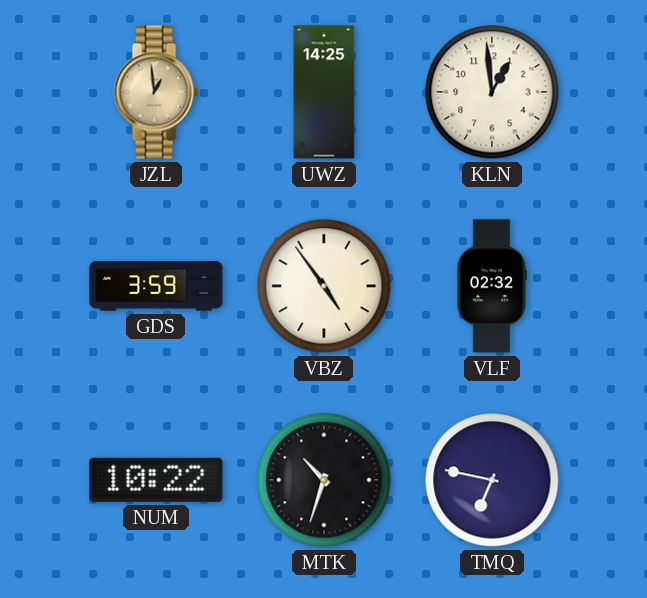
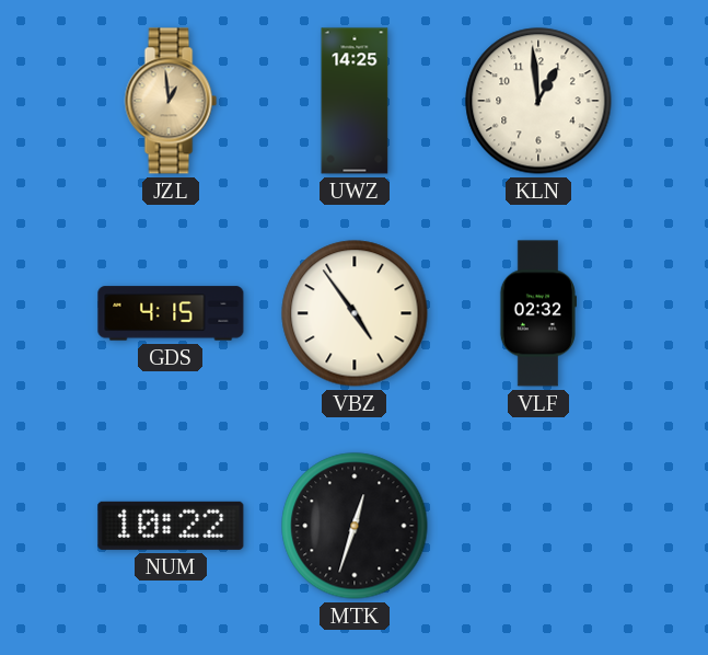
GDS: 3:59 -> 4:15 (171, 313)
MTK: 10:33 -> 12:33 (355, 526)
TMQ: 6:47 -> none (492, 480)
